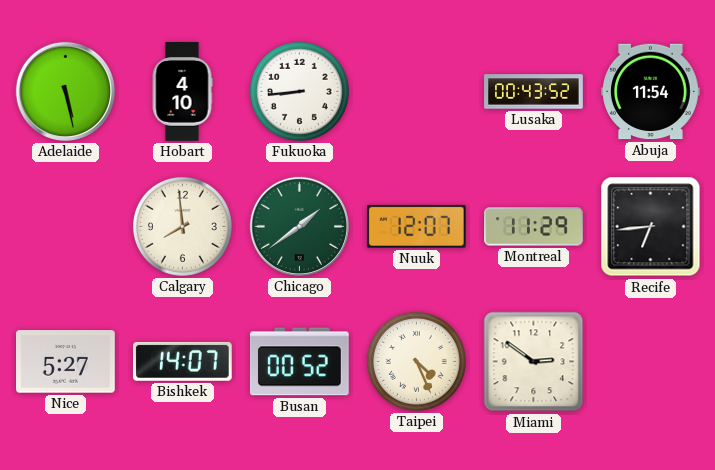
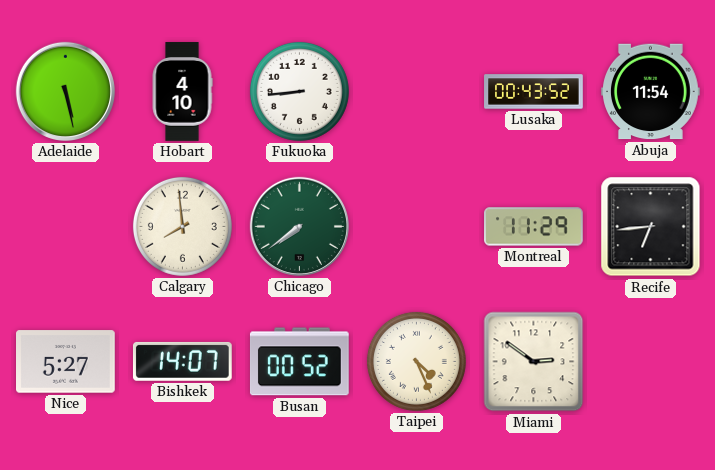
Chicago: 1:39 -> 7:39 (299, 226)
Nuuk: 12:07 -> none (416, 226)
